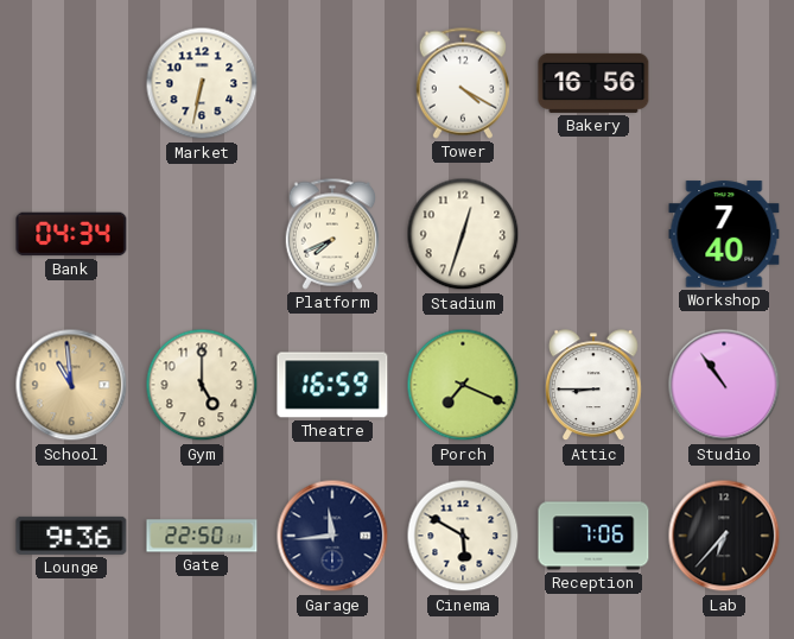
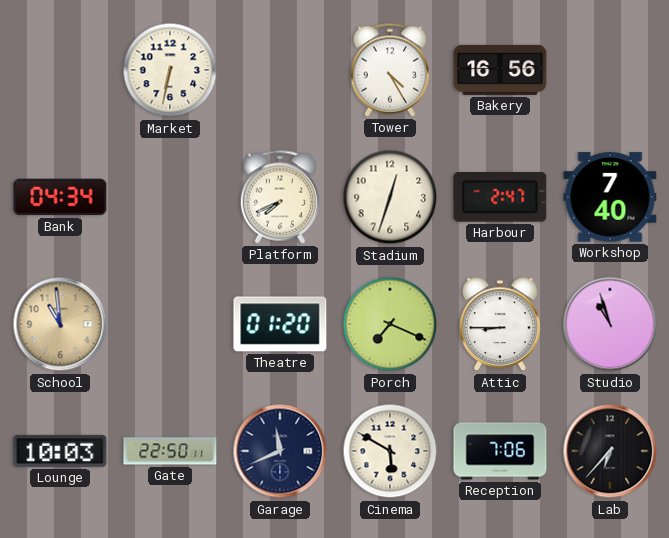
Tower: 4:20 -> 4:25 (389, 70)
Harbour: none -> 2:47 (500, 198)
Gym: 5:00 -> none (202, 385)
Theatre: 16:59 -> 01:20 (280, 324)
Studio: 10:54 -> 10:57 (610, 324)
Lounge: 9:36 -> 10:03 (60, 451)
Garage: 11:44 -> 11:41 (280, 451)
